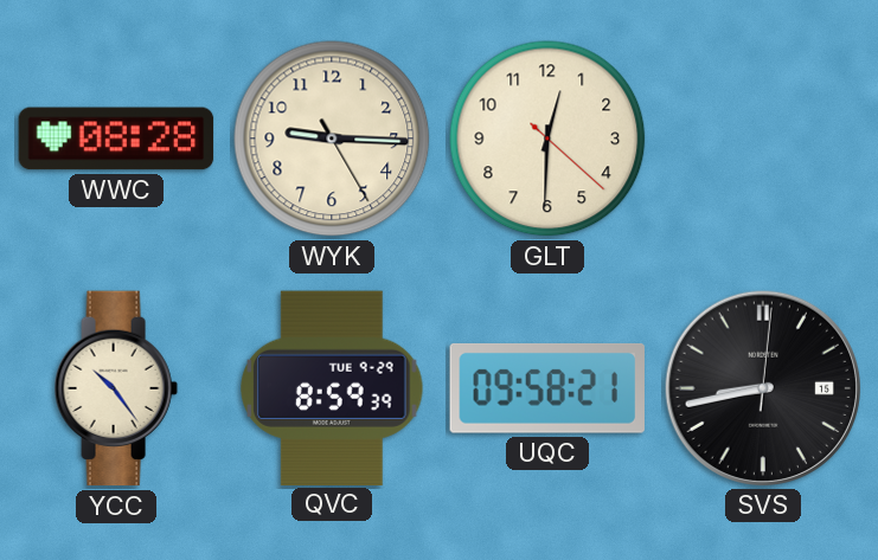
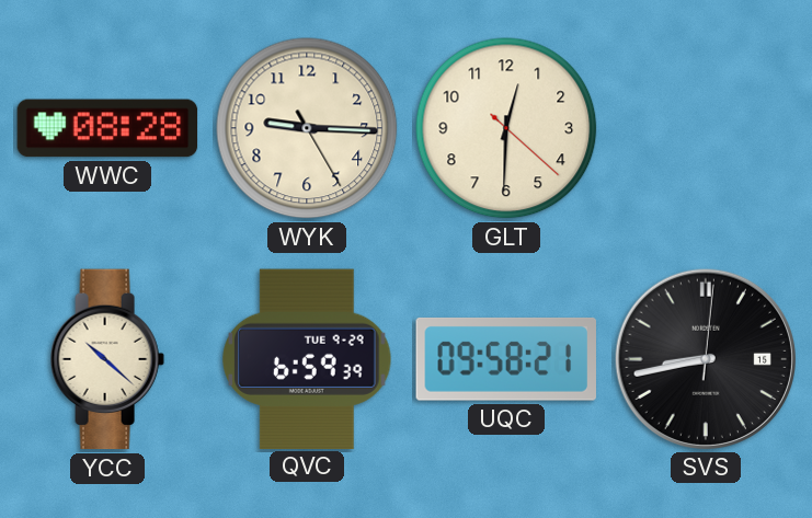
YCC: 10:24 -> 10:22 (107, 359)
QVC: 8:59 -> 6:59 (307, 358)
